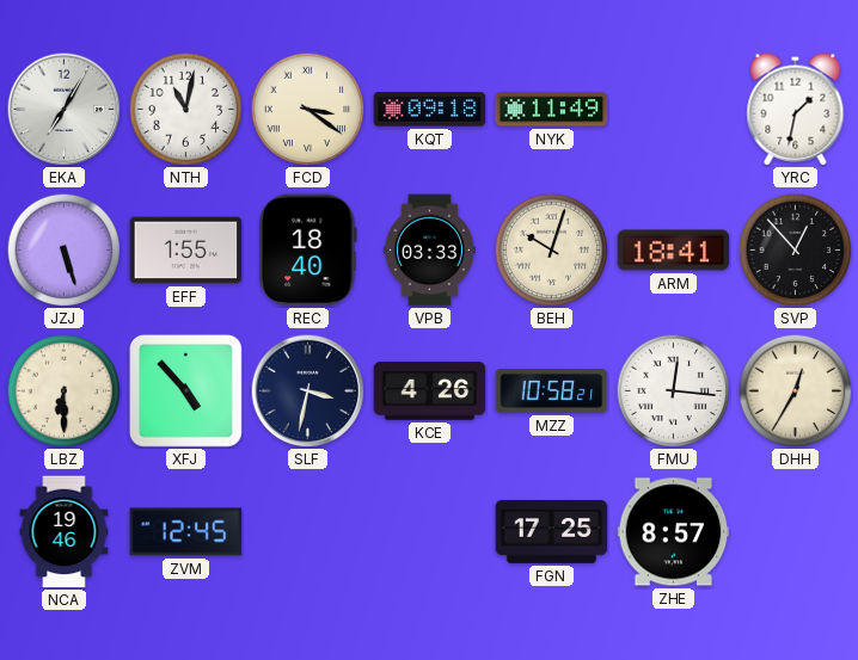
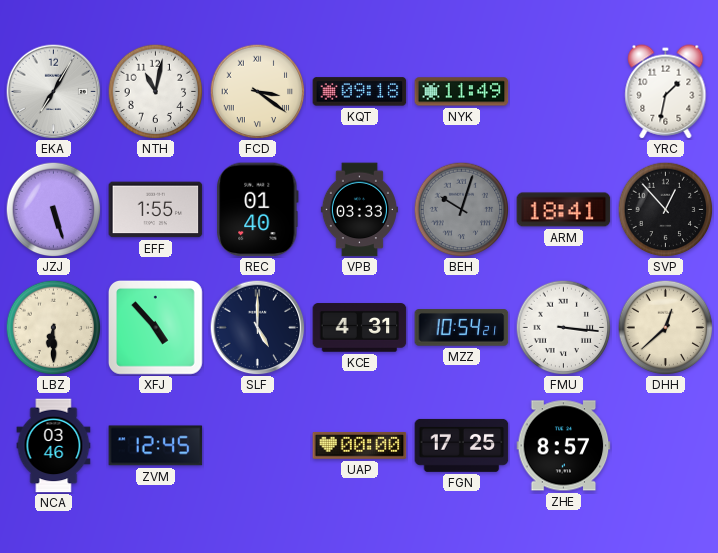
REC: 18:40 -> 01:40 (258, 210)
BEH dial: cream -> grey (461, 209)
SLF: 3:32 -> 5:00 (257, 327)
KCE: 4:26 -> 4:31 (360, 328)
MZZ: 10:58 -> 10:54 (462, 328)
FMU: 12:16 -> 3:16 (563, 327)
DHH: 12:35 -> 12:38 (665, 327)
NCA: 19:46 -> 03:46 (54, 446)
UAP: none -> 00:00 (360, 445)
